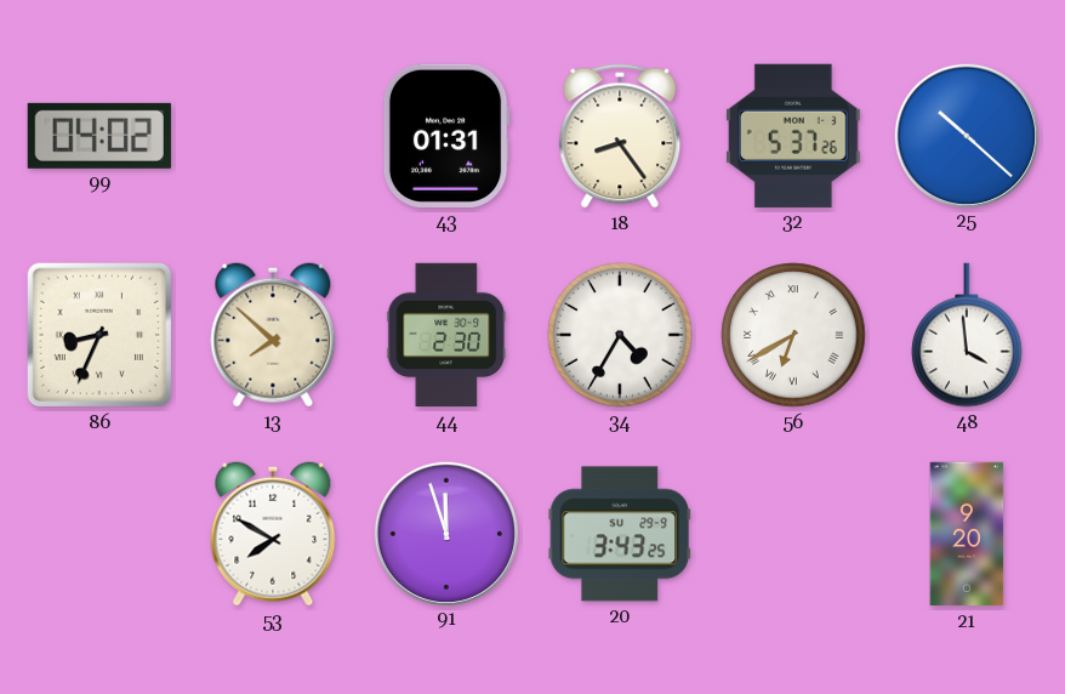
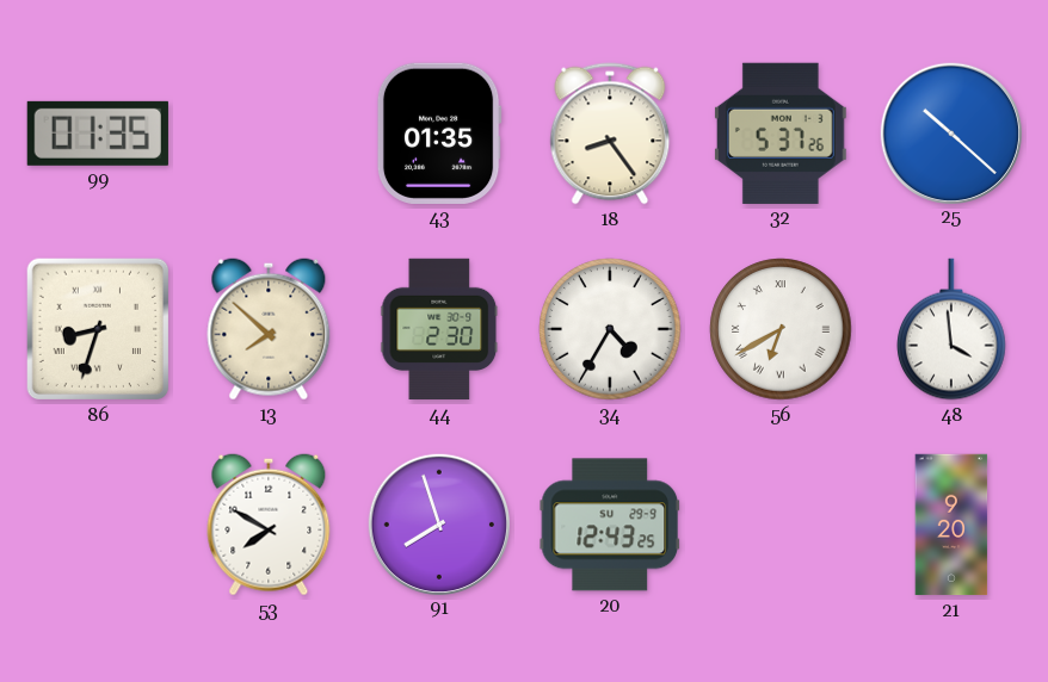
99: 04:02 -> 01:35 (98, 134)
43: 01:31 -> 01:35 (439, 134)
86: 8:34 -> 8:33 (98, 329)
91: 11:57 -> 7:57 (438, 523)
20: 3:43 -> 12:43 (610, 525)
